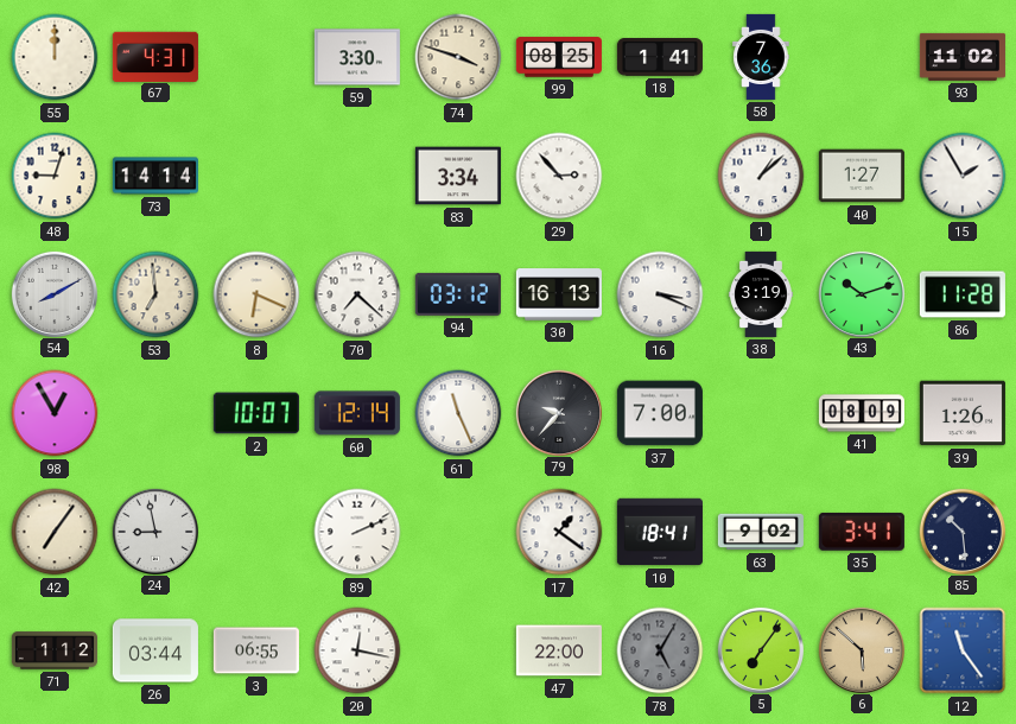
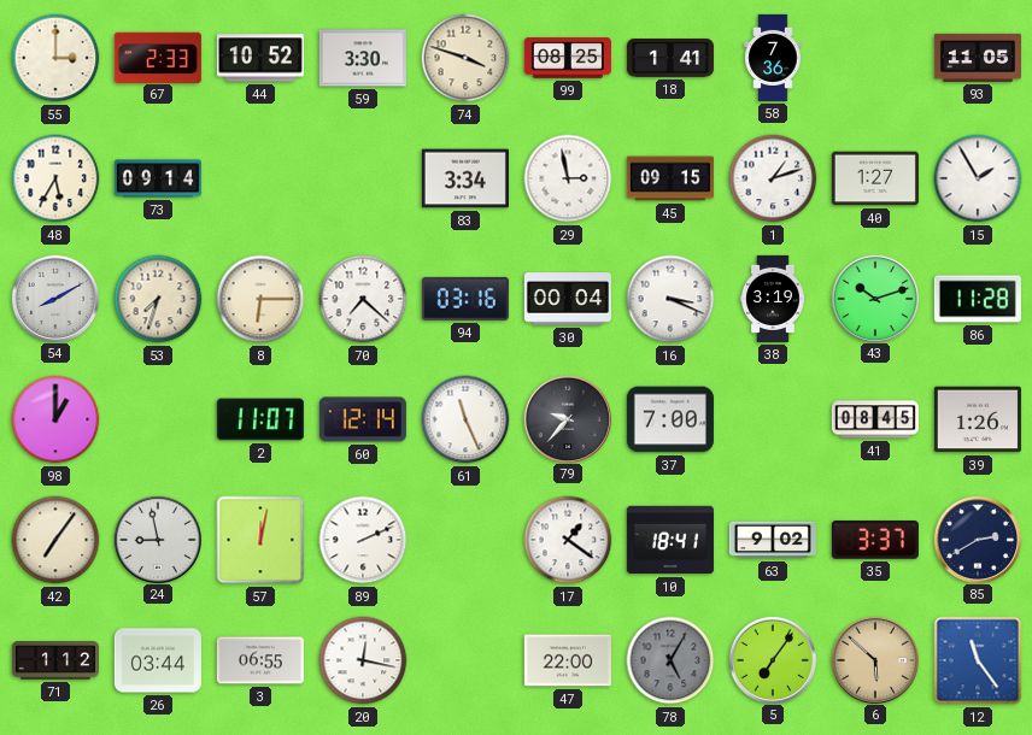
55: 12:00 -> 3:00 (55, 58)
67: 4:31 -> 2:33 (158, 57)
44: none -> 10:52 (260, 58)
93: 11:02 -> 11:05 (978, 58)
48: 9:03 -> 5:35 (55, 178)
73: 14:14 -> 09:14 (158, 178)
29: 2:53 -> 2:58 (568, 178)
45: none -> 09:15 (670, 178)
1: 1:08 -> 1:12 (773, 178)
53: 6:59 -> 7:33 (158, 299)
8: 6:19 -> 6:15 (260, 299)
94: 03:12 -> 03:16 (465, 299)
30: 16:13 -> 00:04 (568, 299)
98: 12:55 -> 1:00 (55, 419)
2: 10:07 -> 11:07 (260, 419)
41: 08:09 -> 08:45 (875, 419)
57: none -> 12:02 (260, 540)
35: 3:41 -> 3:37 (875, 540)
85: 10:29 -> 2:40 (977, 539)
